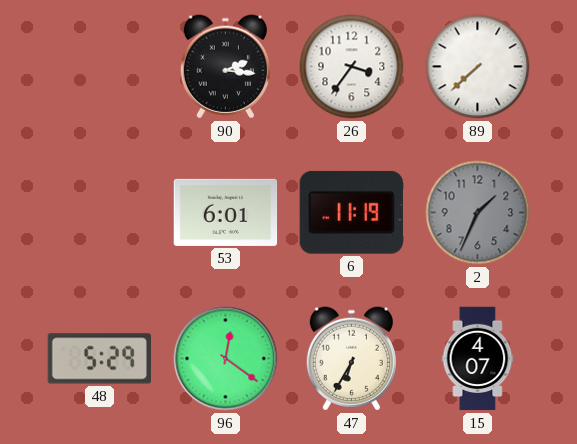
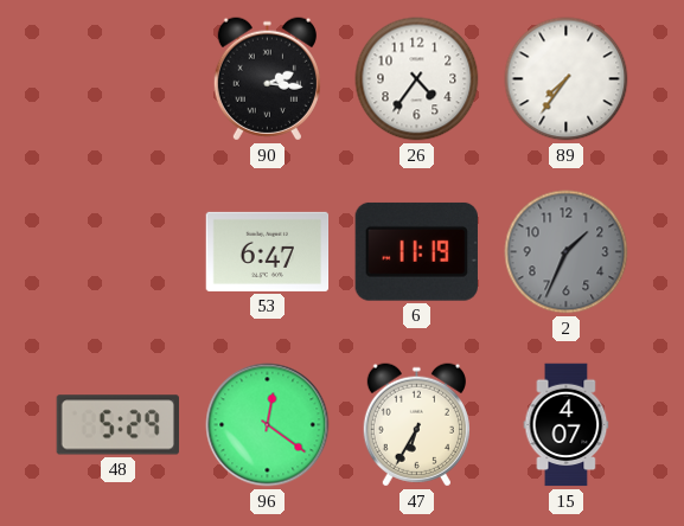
26: 3:36 -> 4:36 (417, 79)
89: 7:38 -> 7:36 (567, 79)
53: 6:01 -> 6:47 (268, 251)
